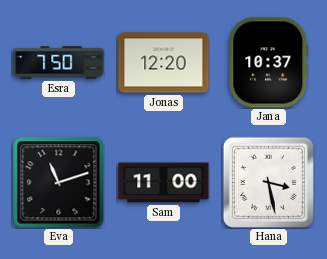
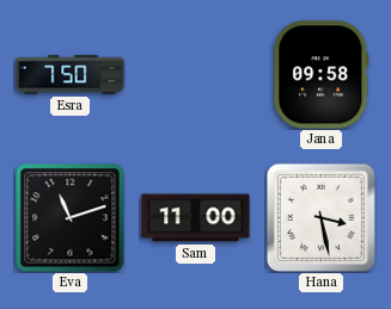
Jonas: 12:20 -> none (164, 63)
Jana: 10:37 -> 09:58 (322, 75)
